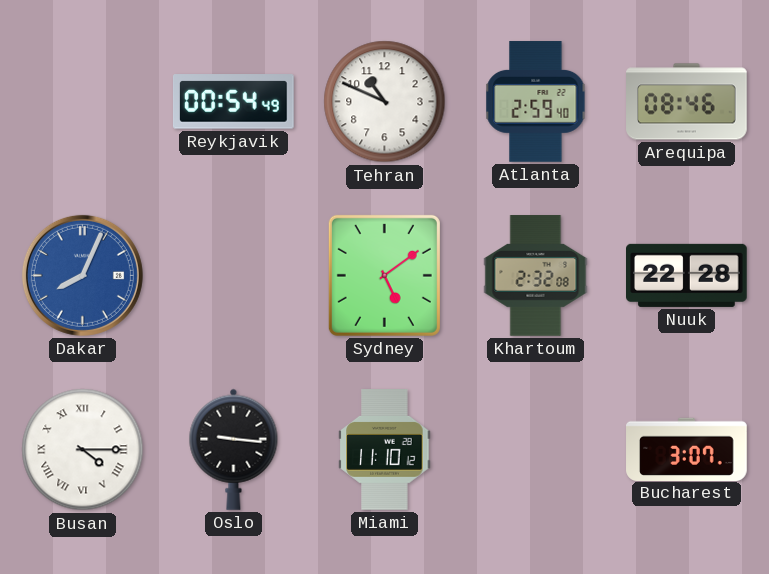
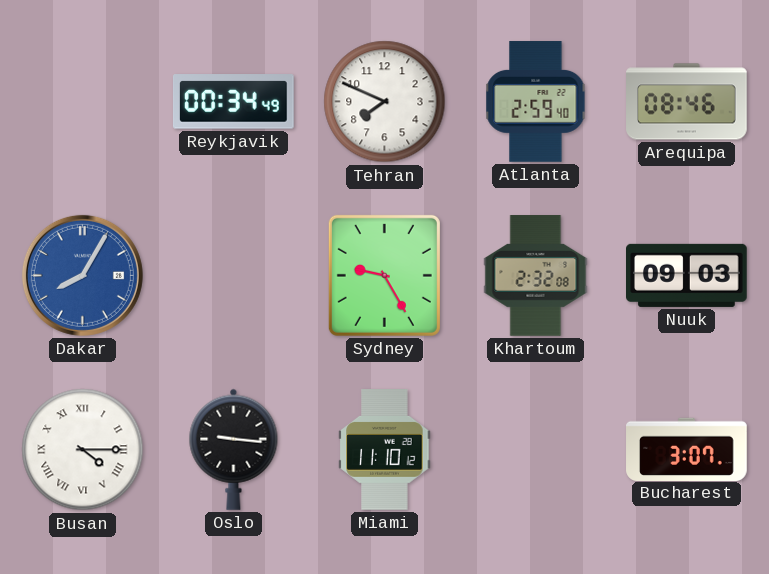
Reykjavik: 00:54 -> 00:34 (234, 102)
Tehran: 10:49 -> 7:49 (385, 102)
Dakar: 8:04 -> 8:05 (82, 275)
Sydney: 5:09 -> 9:25 (384, 275)
Nuuk: 22:28 -> 09:03 (687, 275)
